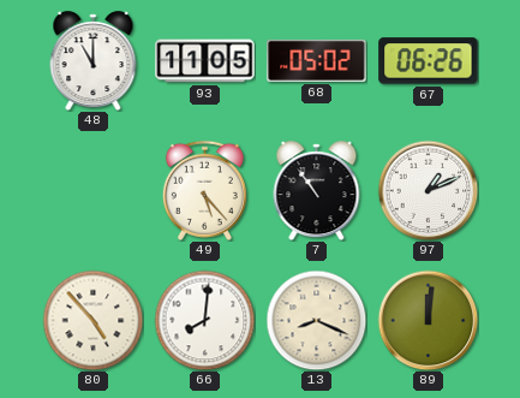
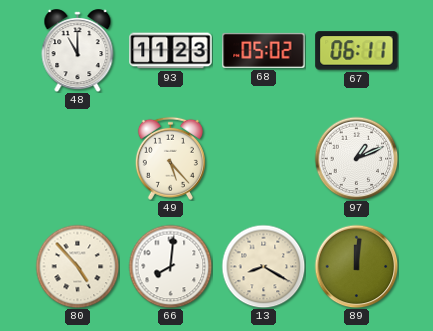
93: 11:05 -> 11:23 (171, 51)
67: 06:26 -> 06:11 (357, 51)
7: 10:54 -> none (317, 191)
13: 8:19 -> 8:20 (263, 266)
